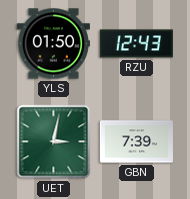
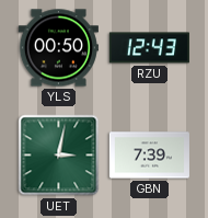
YLS: 01:50 -> 00:50 (58, 48)
